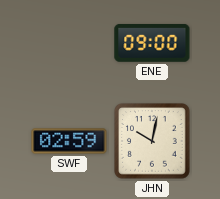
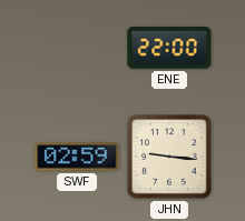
ENE: 09:00 -> 22:00 (169, 48)
JHN: 10:02 -> 9:16 (170, 158)
